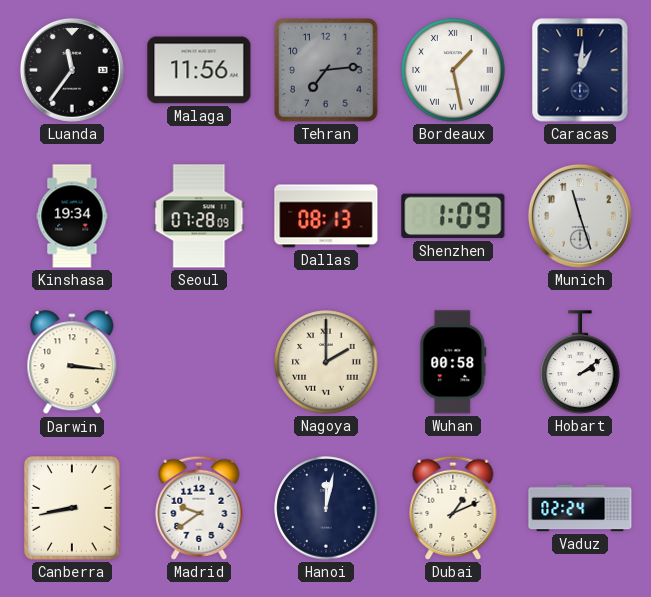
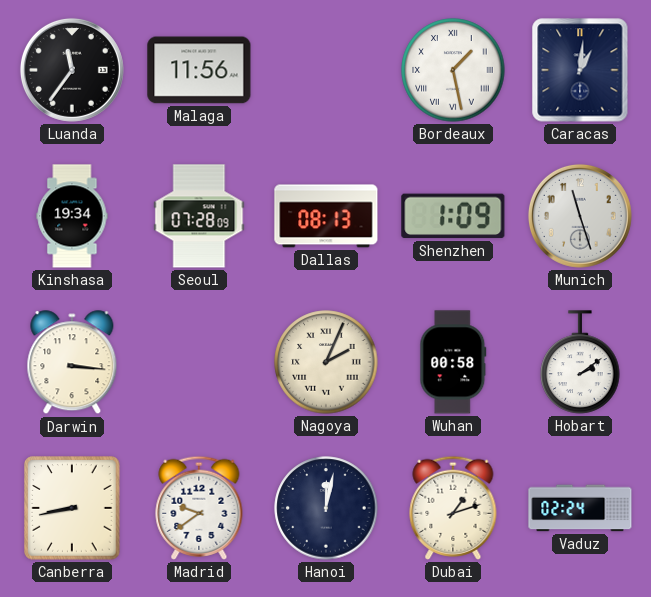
Tehran: 7:14 -> none (326, 70)
Nagoya: 2:00 -> 2:04 (326, 362)
Dubai: 1:11 -> 1:12 (453, 508)
